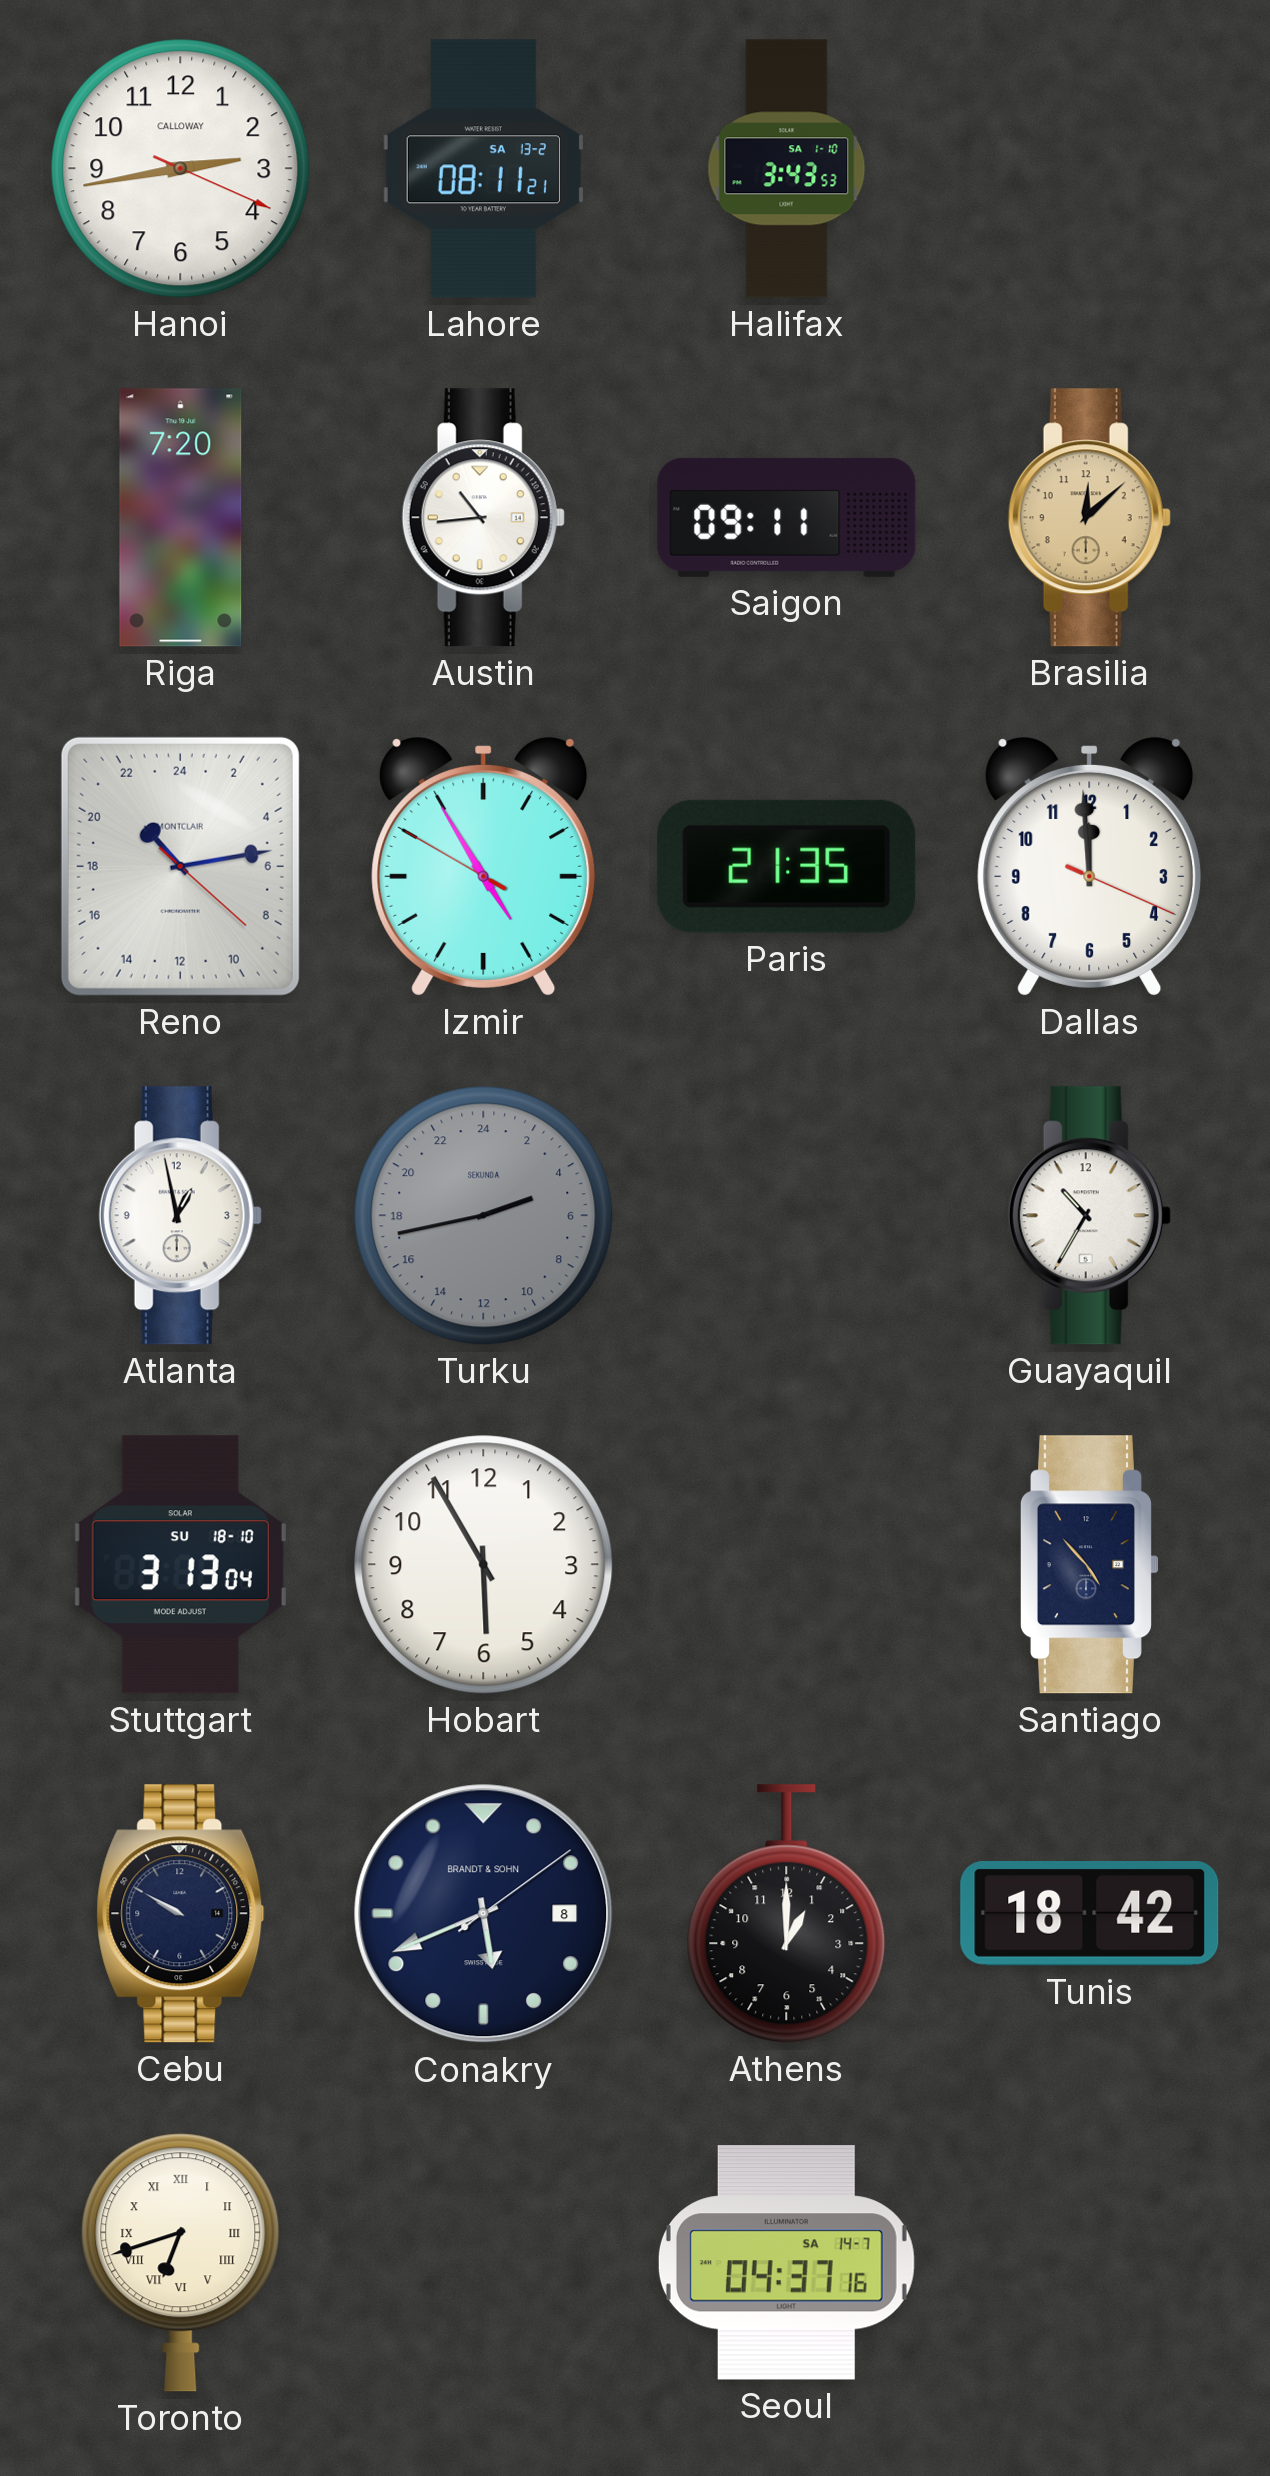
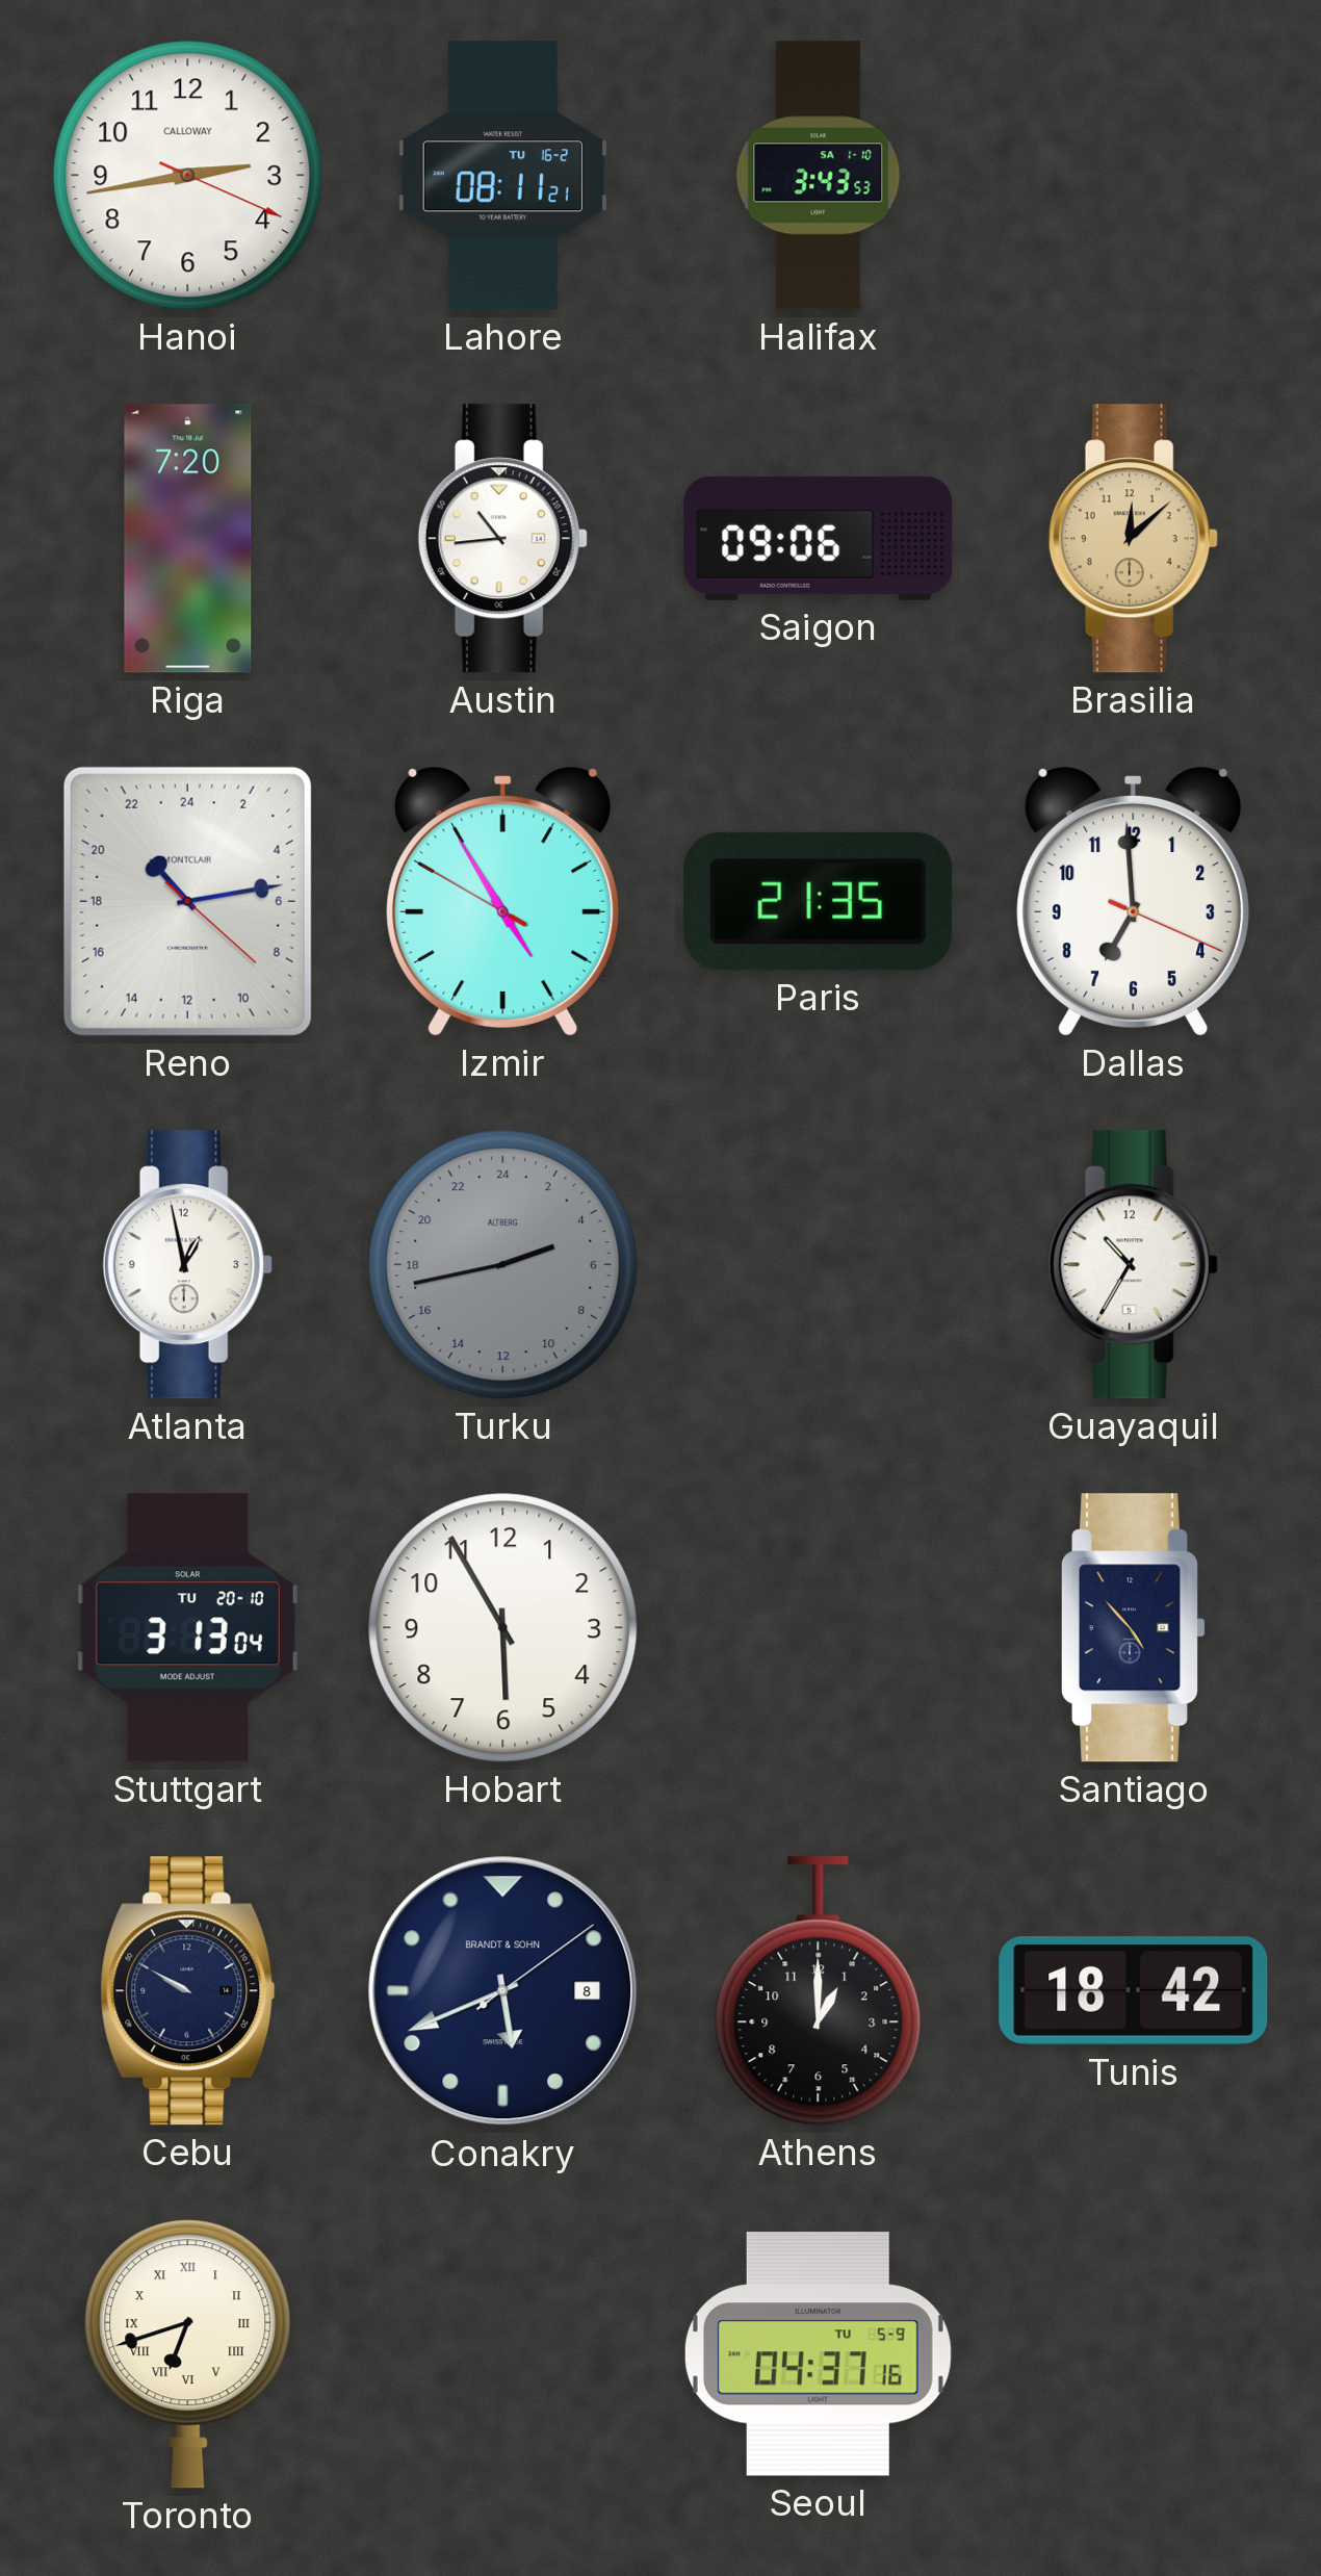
Lahore date: SA 13-2 -> TU 16-2 (502, 176)
Saigon: 09:11 -> 09:06 (819, 538)
Dallas: 11:59 -> 6:59 (1134, 902)
Turku brand: SEKUNDA -> ALTBERG (503, 1265)
Stuttgart date: SU 18-10 -> TU 20-10 (187, 1628)
Seoul date: SA 14-7 -> TU 5-9 (818, 2354)
